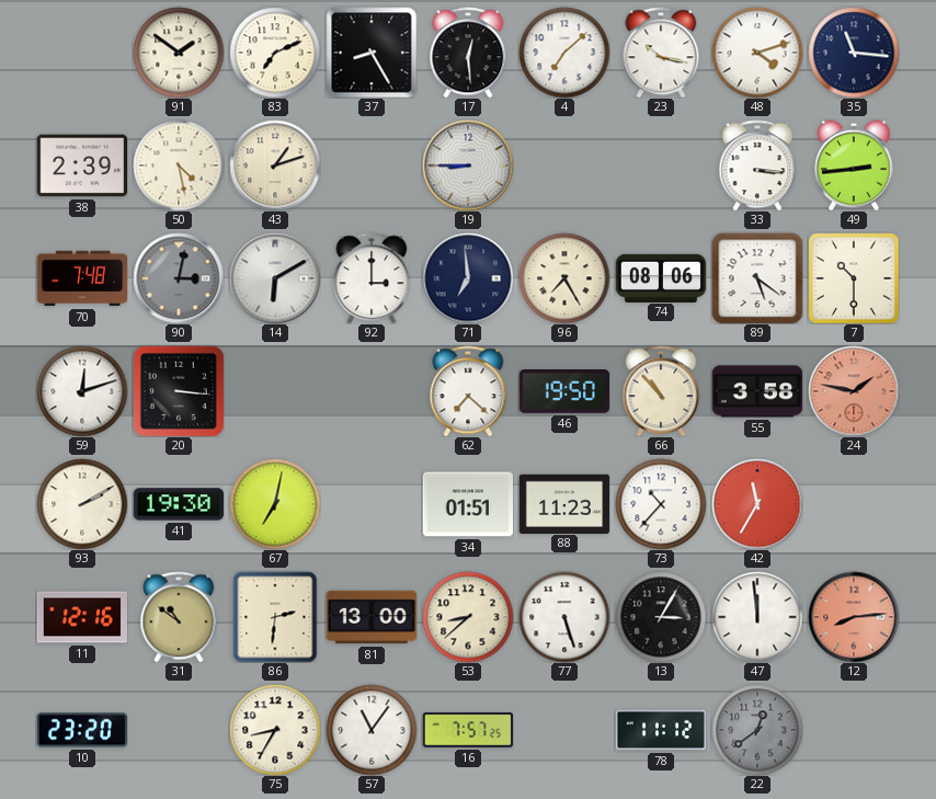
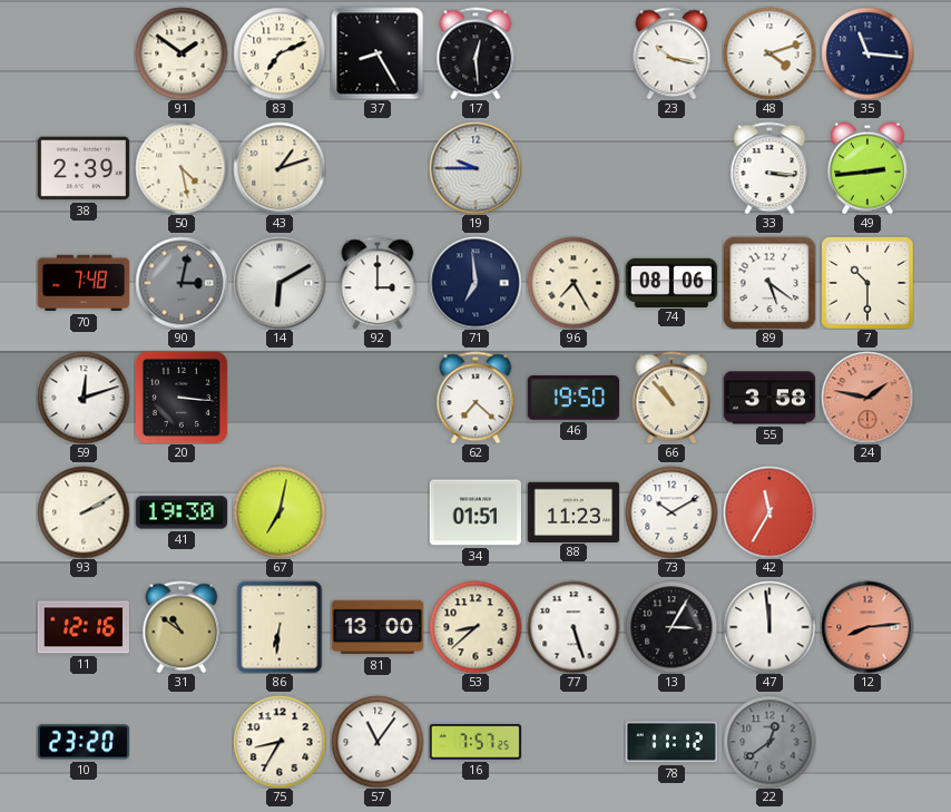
4: 7:08 -> none (564, 53)
19: 8:45 -> 9:45 (475, 168)
73: 10:37 -> 10:10 (671, 512)
86: 2:31 -> 6:31 (280, 627)
